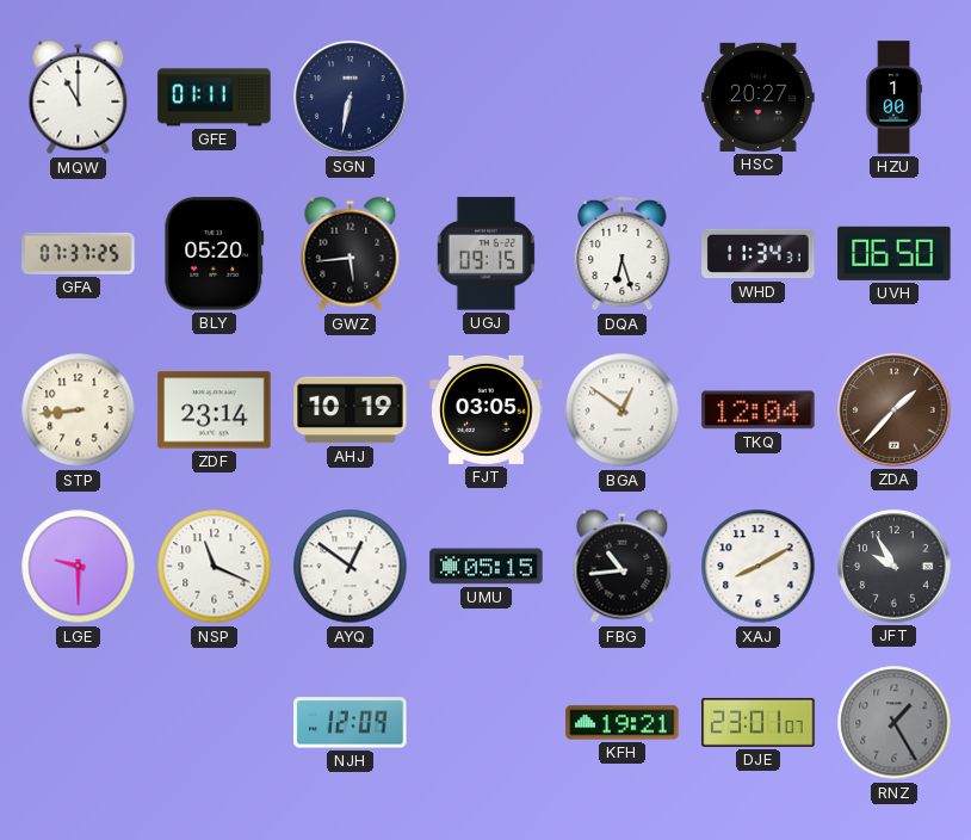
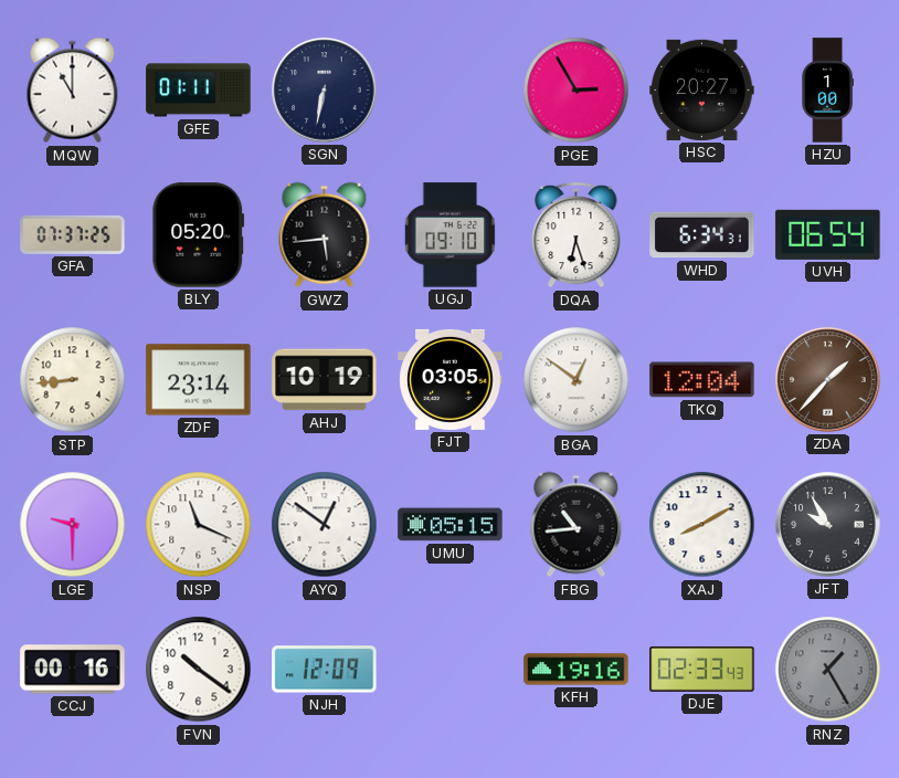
PGE: none -> 2:55 (577, 91)
UGJ: 09:15 -> 09:10 (449, 235)
WHD: 11:34 -> 6:34 (702, 235)
UVH: 06:50 -> 06:54 (828, 234)
CCJ: none -> 00:16 (73, 670)
FVN: none -> 10:21 (199, 670)
KFH: 19:21 -> 19:16 (577, 670)
DJE: 23:01 -> 02:33 (702, 669)
